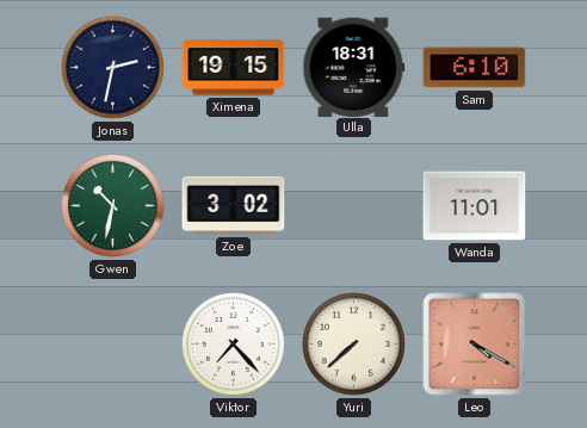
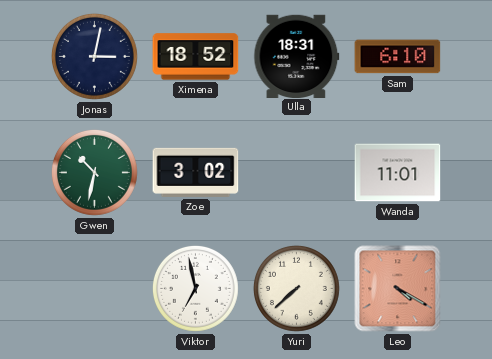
Jonas: 2:32 -> 3:02 (94, 56)
Ximena: 19:15 -> 18:52 (196, 57)
Viktor: 7:23 -> 6:58 (195, 288)
